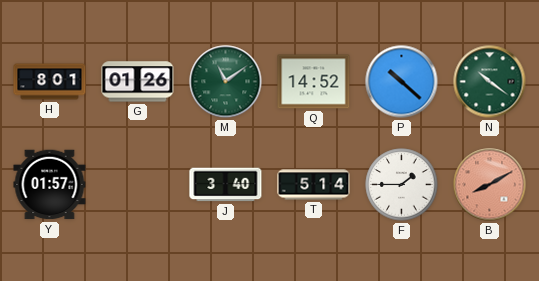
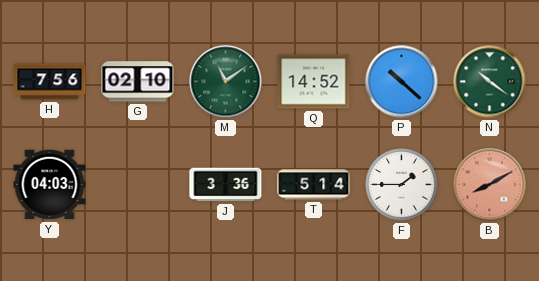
H: 8:01 -> 7:56 (50, 82)
G: 01:26 -> 02:10 (138, 82)
Y: 01:57 -> 04:03 (50, 185)
J: 3:40 -> 3:36 (226, 185)
